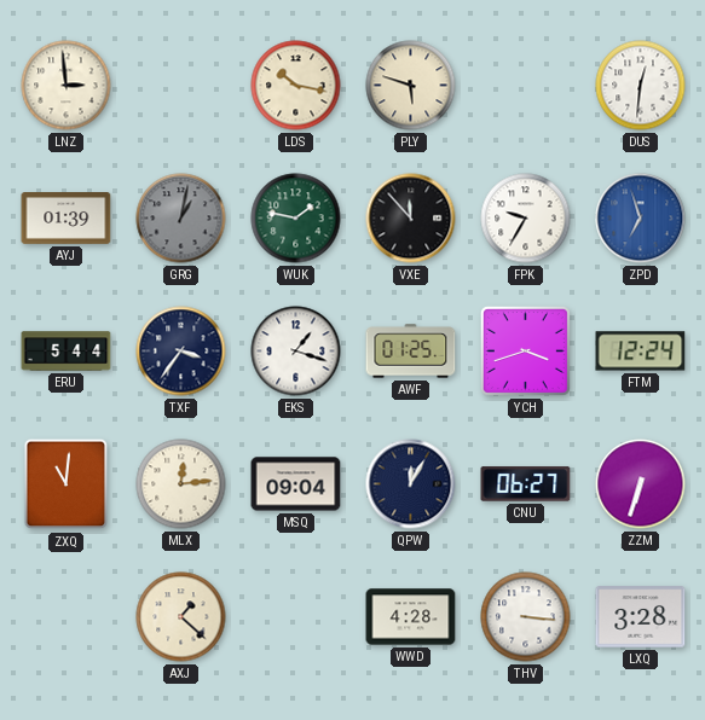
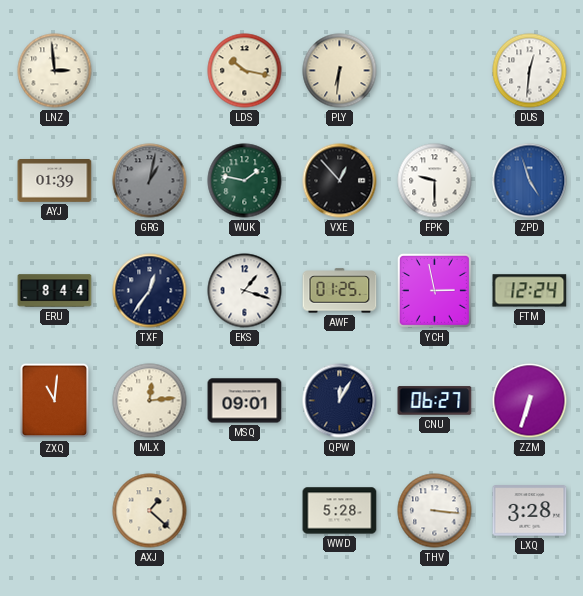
PLY: 5:48 -> 6:31 (340, 71)
VXE: 11:53 -> 12:53 (340, 181)
FPK: 9:35 -> 9:30 (435, 181)
ZPD: 6:57 -> 4:57 (530, 181)
ERU: 5:44 -> 8:44 (55, 291)
TXF: 3:36 -> 12:36 (150, 291)
YCH: 3:42 -> 2:58 (434, 290)
MSQ: 09:04 -> 09:01 (245, 401)
WWD: 4:28 -> 5:28 (340, 511)
